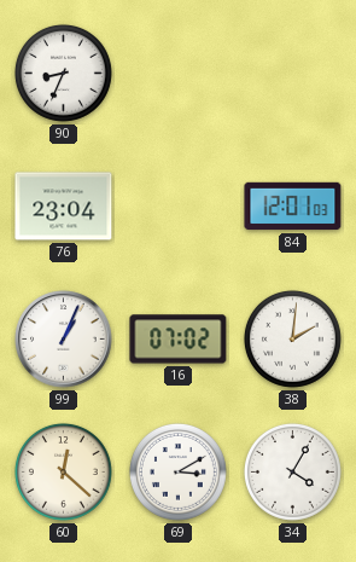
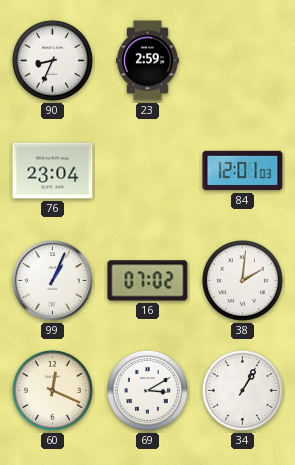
23: none -> 2:59 (148, 61)
60: 12:22 -> 12:19 (52, 390)
34: 4:05 -> 1:05 (242, 390)
